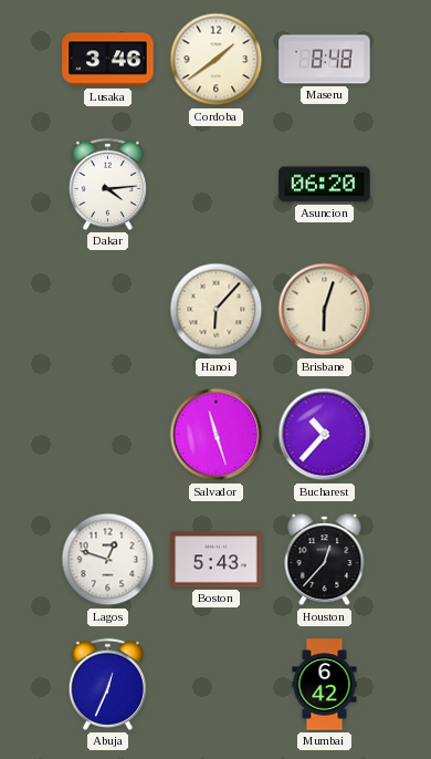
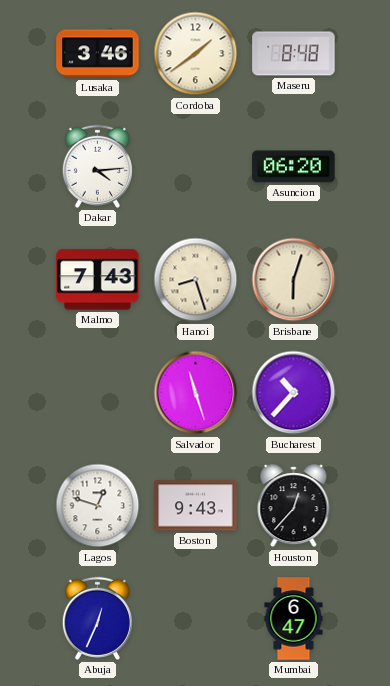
Malmo: none -> 7:43 (98, 280)
Hanoi: 6:07 -> 8:27 (196, 280)
Boston: 5:43 -> 9:43 (196, 506)
Mumbai: 6:42 -> 6:47 (294, 619)
